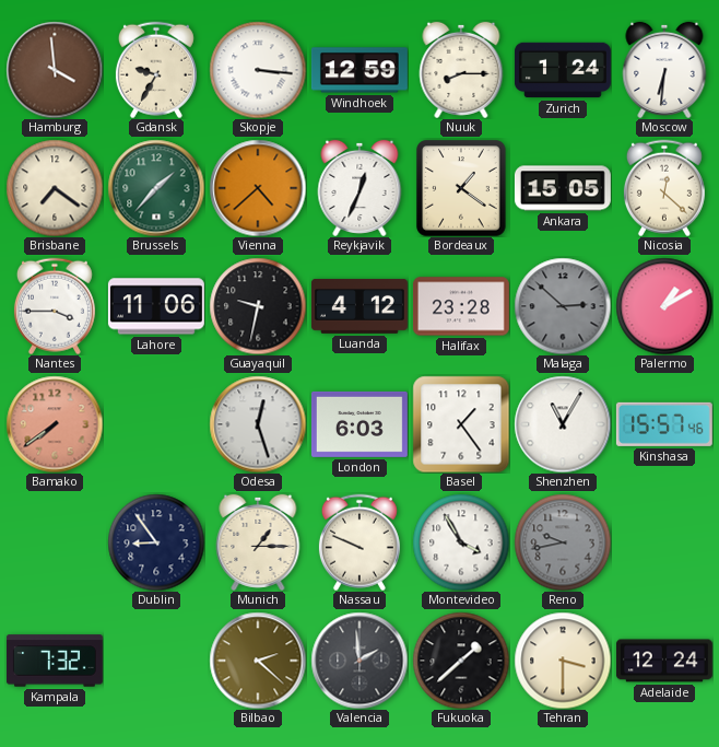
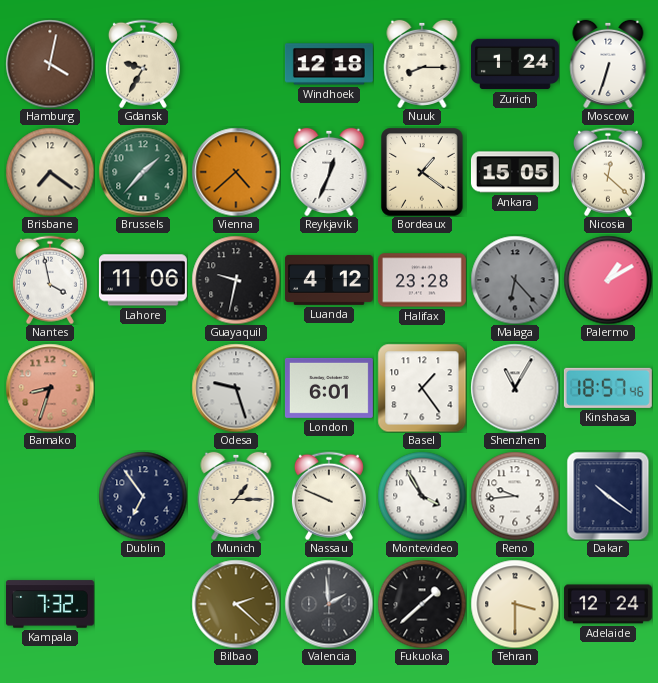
Hamburg: 3:59 -> 4:02 (50, 64)
Skopje: 3:16 -> none (258, 70)
Windhoek: 12:59 -> 12:18 (329, 64)
Moscow: 6:31 -> 6:33 (608, 64)
Nantes: 3:45 -> 3:58 (50, 280)
Malaga: 2:52 -> 6:23 (515, 280)
Bamako: 7:39 -> 8:33 (50, 388)
Odesa: 12:27 -> 9:27 (236, 388)
London: 6:03 -> 6:01 (329, 388)
Kinshasa: 15:57 -> 18:57 (608, 388)
Dublin: 8:54 -> 6:54 (143, 496)
Reno: 9:43 -> 9:44 (515, 496)
Reno dial: grey -> white (515, 496)
Dakar: none -> 10:21 (608, 496)
